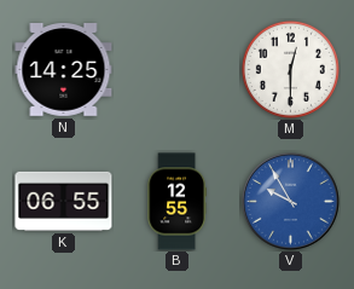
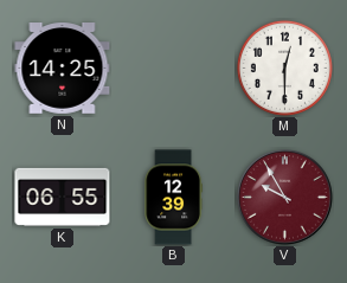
B: 12:55 -> 12:39 (173, 198)
V dial: blue -> burgundy (285, 198)
